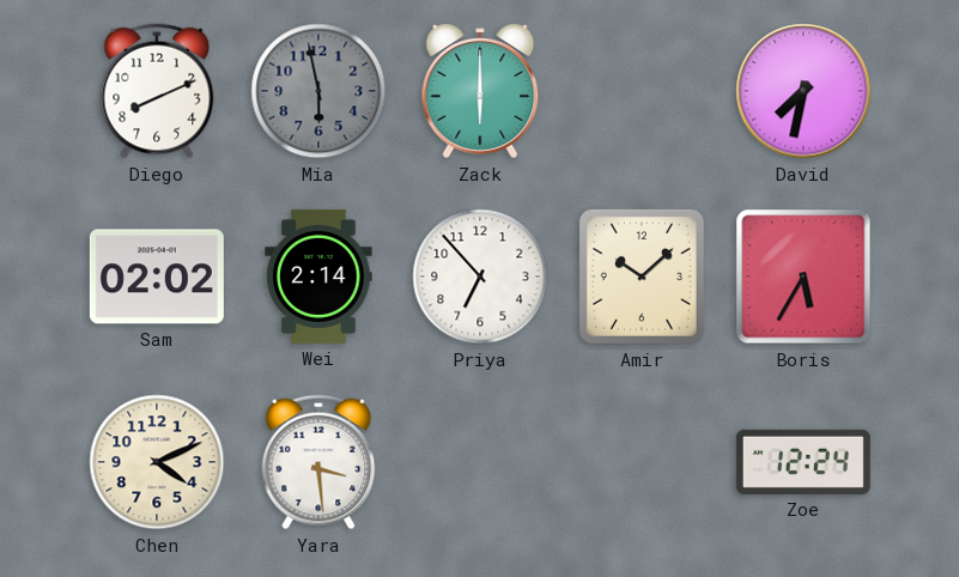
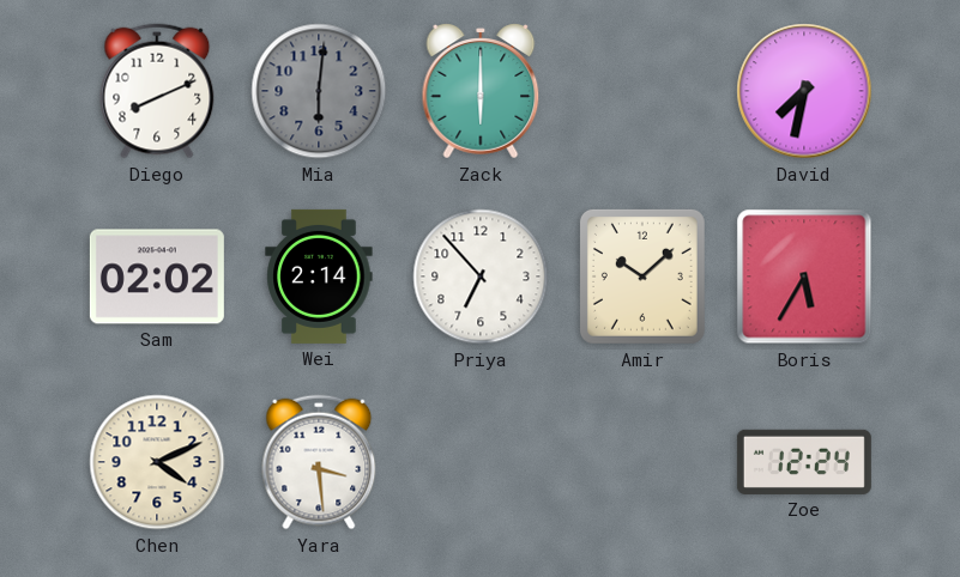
Mia: 5:58 -> 6:01 (319, 91)
